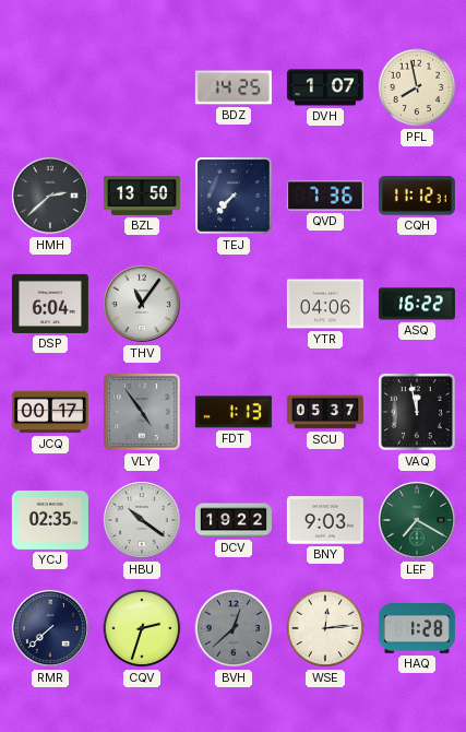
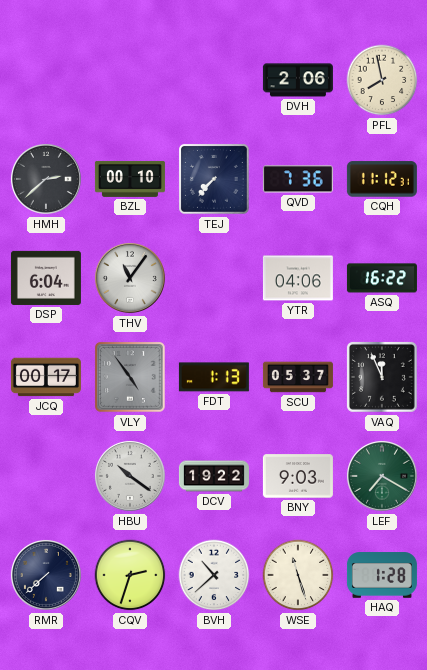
BDZ: 14:25 -> none (234, 87)
DVH: 1:07 -> 2:06 (298, 80)
BZL: 13:50 -> 00:10 (130, 179)
VAQ: 11:58 -> 11:56 (382, 377)
YCJ: 02:35 -> none (50, 520)
BVH: 12:38 -> 10:38 (214, 575)
BVH dial: grey -> white (214, 575)
WSE: 12:14 -> 11:27 (298, 575)
